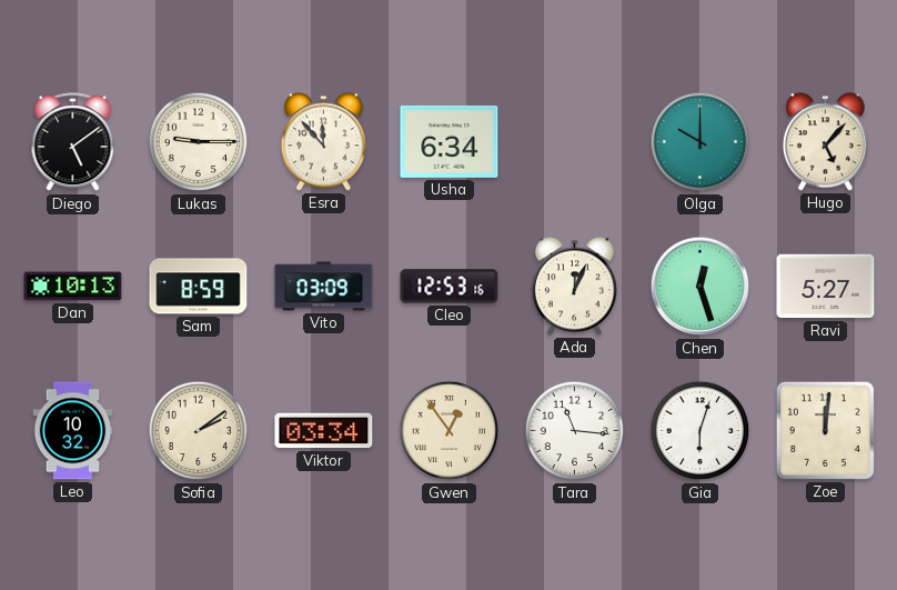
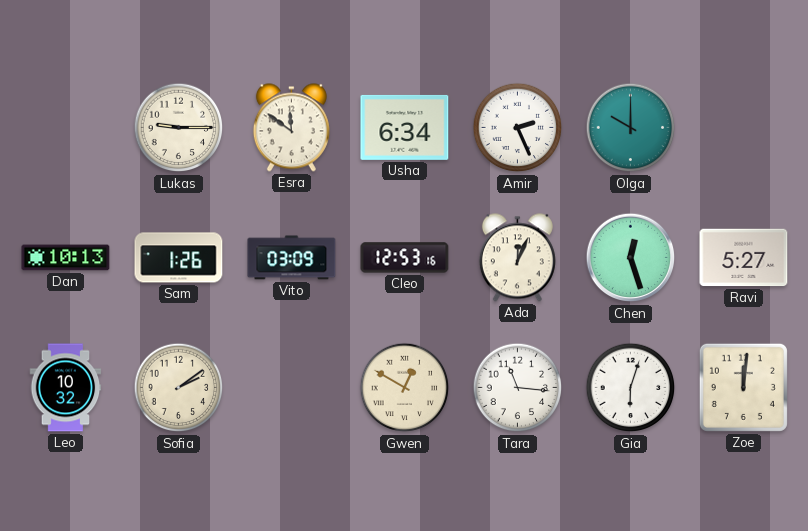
Diego: 5:09 -> none (73, 142)
Esra: 11:53 -> 11:51 (291, 128)
Amir: none -> 2:26 (518, 128)
Hugo: 5:07 -> none (825, 142)
Sam: 8:59 -> 1:26 (179, 258)
Viktor: 03:34 -> none (324, 431)
Gwen: 12:54 -> 12:50 (405, 388)
